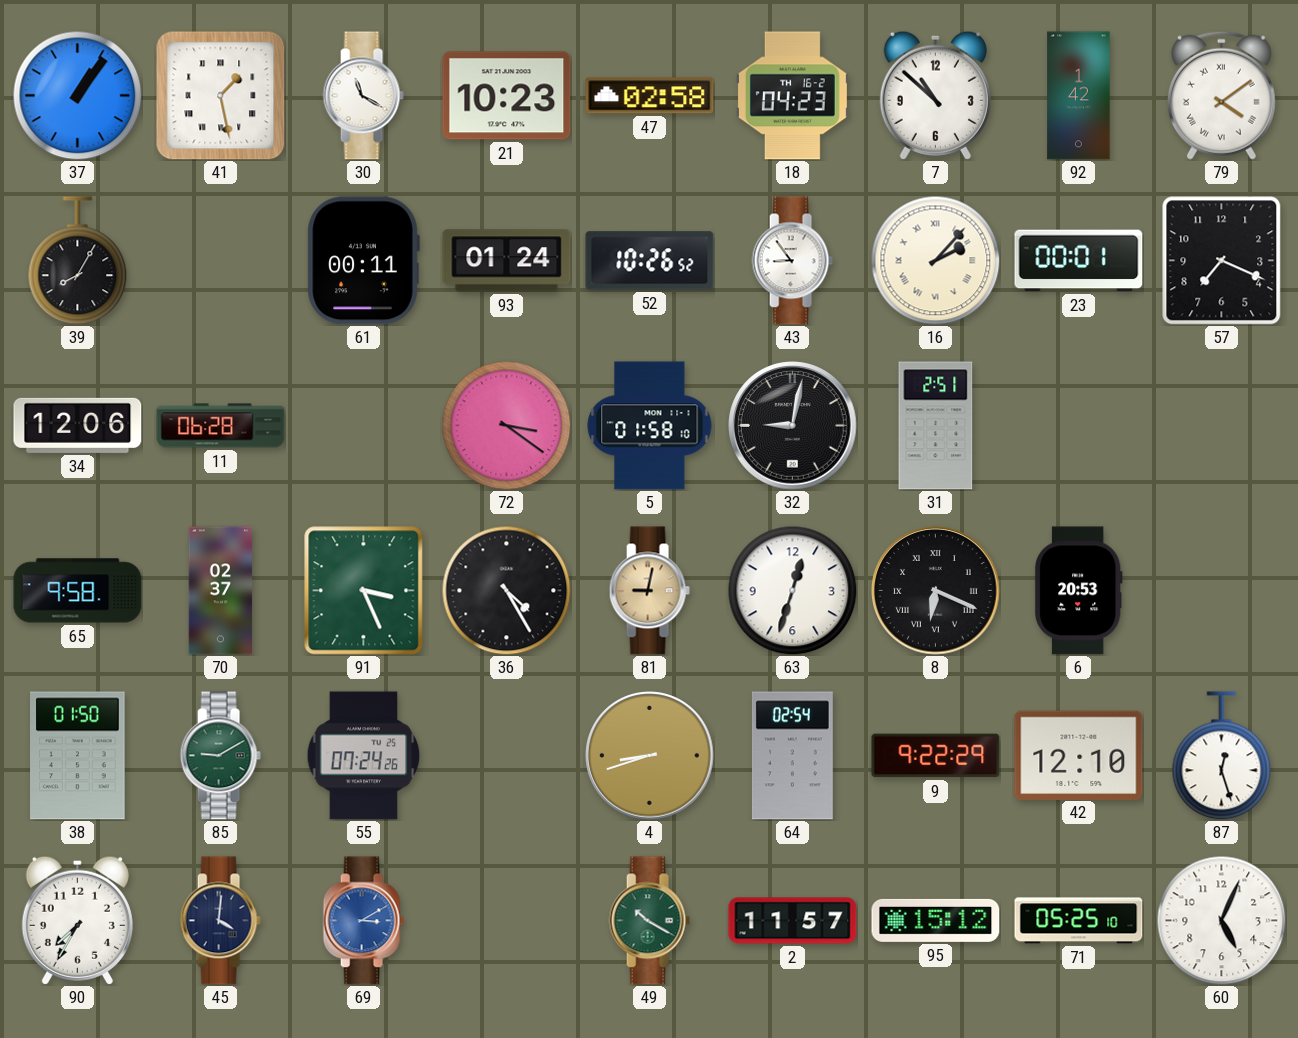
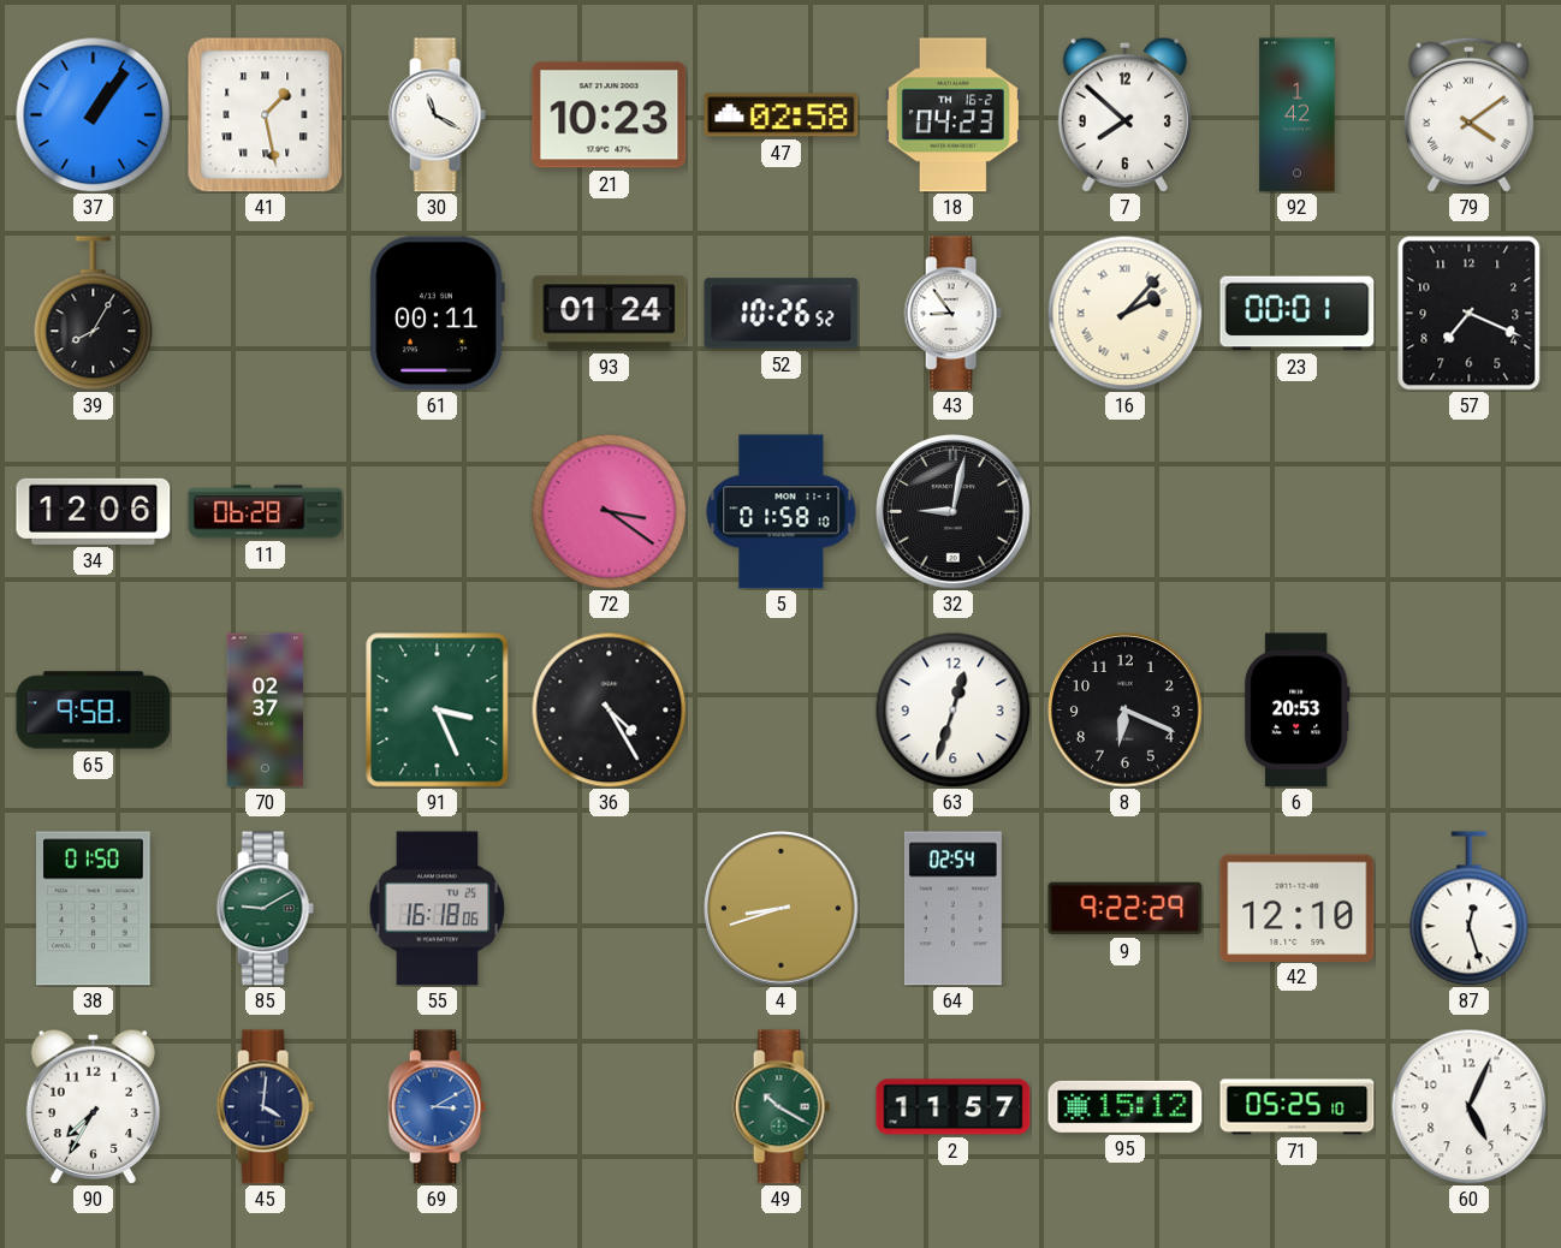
7: 10:52 -> 7:52 (1124, 114)
31: 2:51 -> none (936, 426)
81: 9:02 -> none (649, 591)
8 numerals: Roman -> Arabic (1126, 711)
55: 07:24 -> 16:18 (438, 909)
